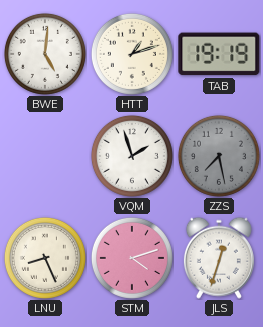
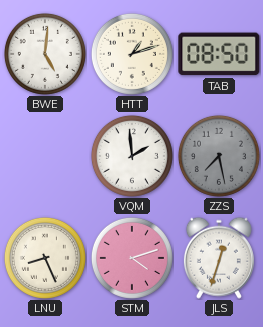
TAB: 19:19 -> 08:50 (219, 54)
VQM: 1:57 -> 1:59 (132, 156)
